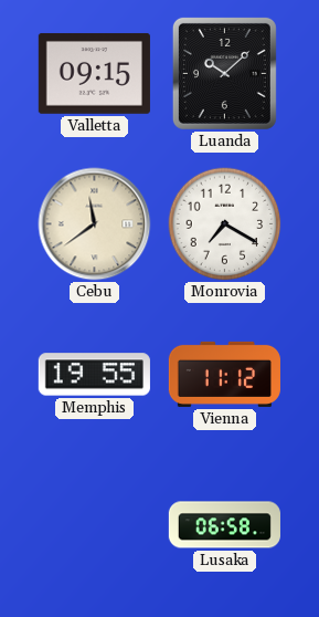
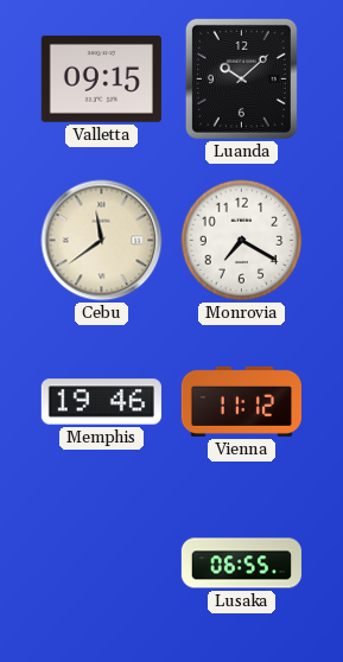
Memphis: 19:55 -> 19:46 (101, 402)
Lusaka: 06:58 -> 06:55 (241, 564)
